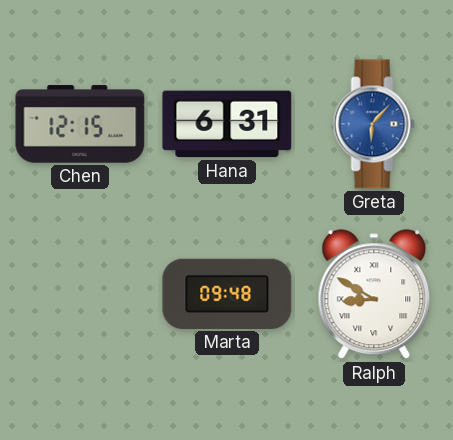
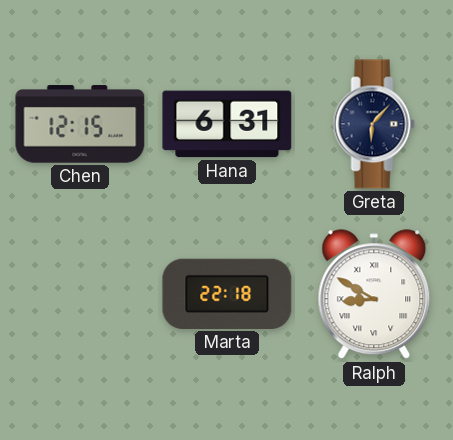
Greta dial: blue -> navy (374, 124)
Marta: 09:48 -> 22:18 (227, 294)
